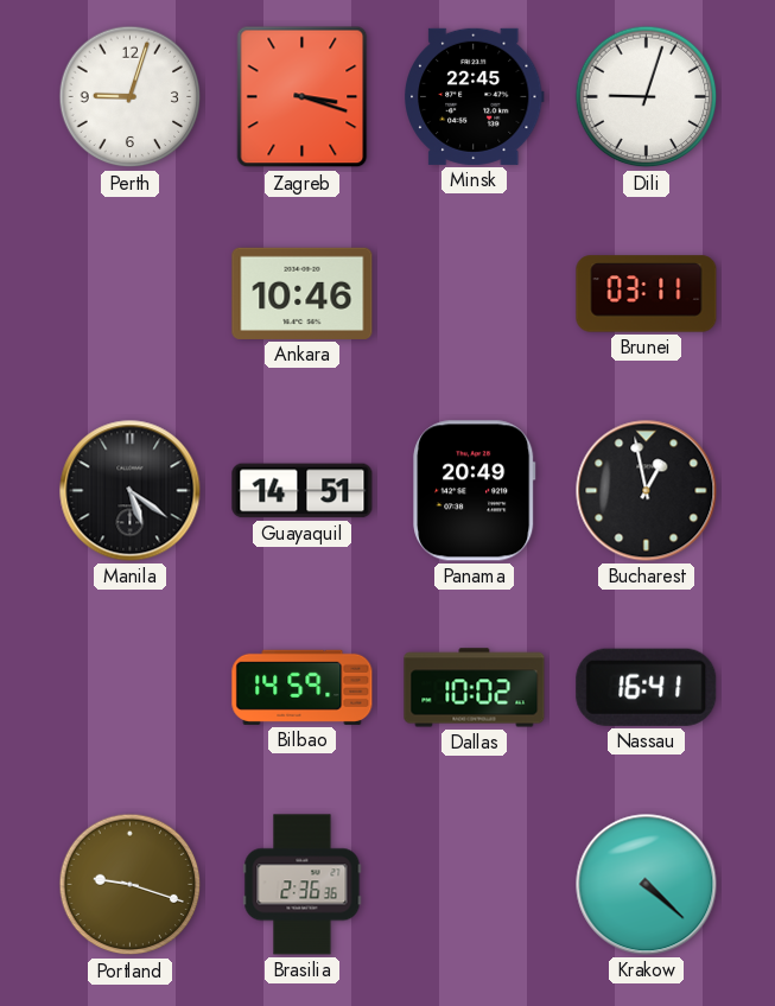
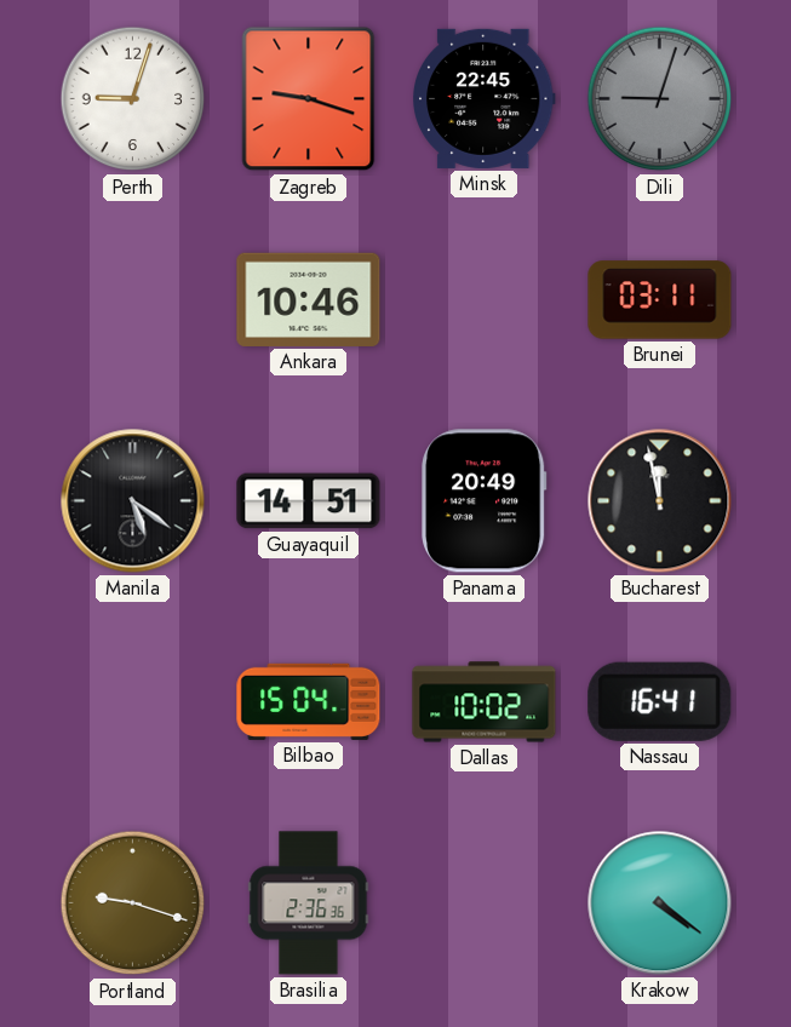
Zagreb: 3:18 -> 9:18 (309, 99)
Dili dial: white -> grey (660, 99)
Bucharest: 12:58 -> 11:58 (660, 501)
Bilbao: 14:59 -> 15:04 (309, 701)
Krakow: 4:22 -> 4:21 (660, 903)
